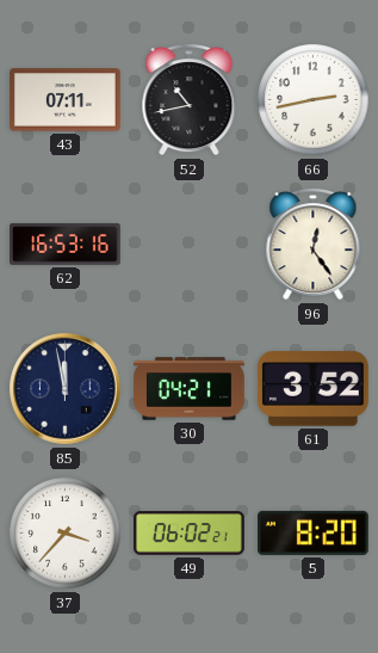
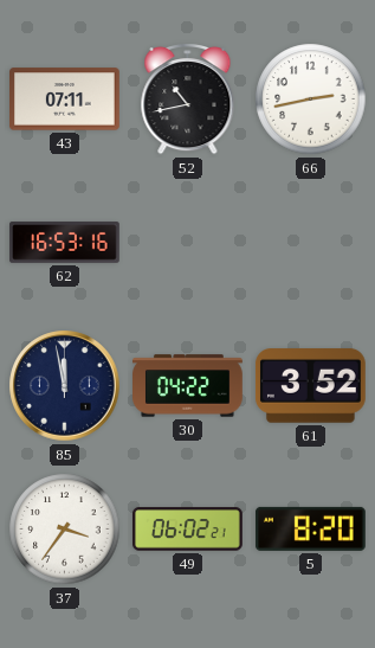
96: 12:24 -> none (314, 245)
30: 04:21 -> 04:22 (188, 386)
37: 3:37 -> 3:36 (65, 530)
